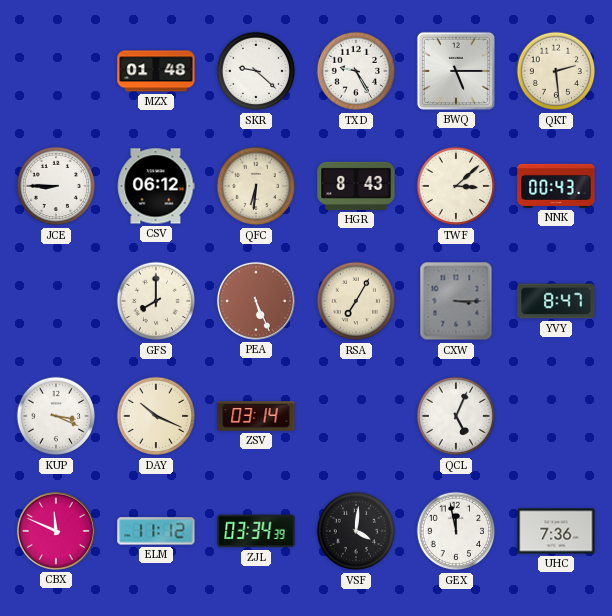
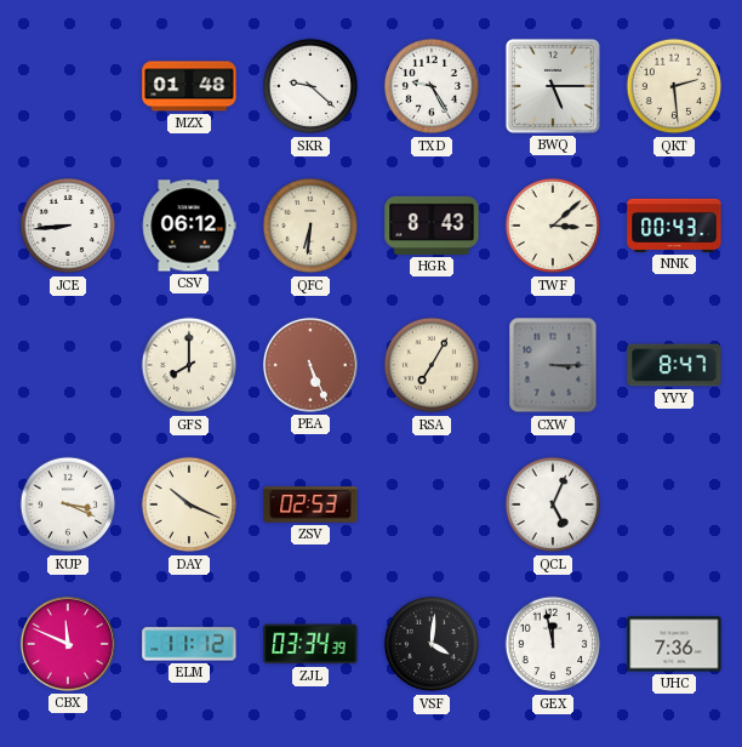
JCE: 8:45 -> 8:44 (68, 226)
ZSV: 03:14 -> 02:53 (310, 504)
